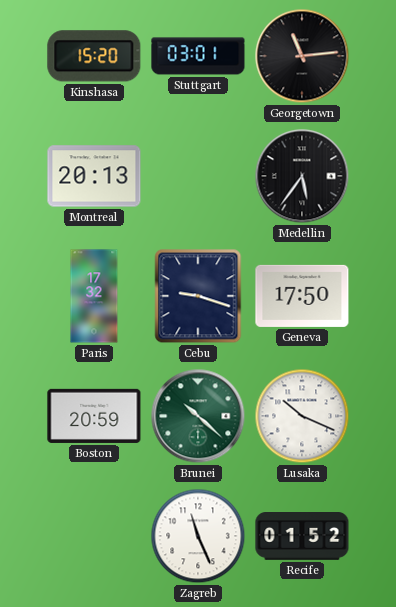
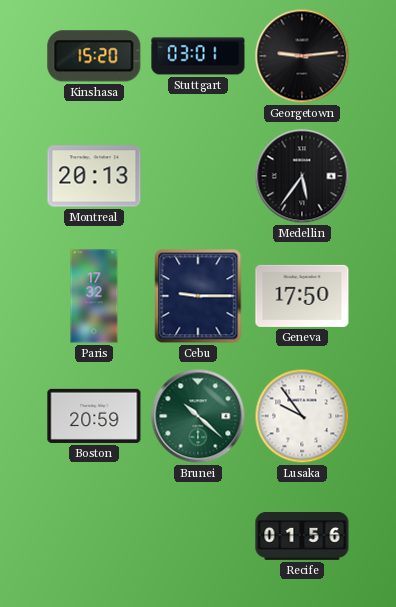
Georgetown: 11:14 -> 9:14 (302, 56)
Cebu: 9:18 -> 9:15 (198, 296)
Lusaka: 10:19 -> 9:54 (302, 416)
Zagreb: 11:26 -> none (198, 536)
Recife: 01:52 -> 01:56 (302, 537)
